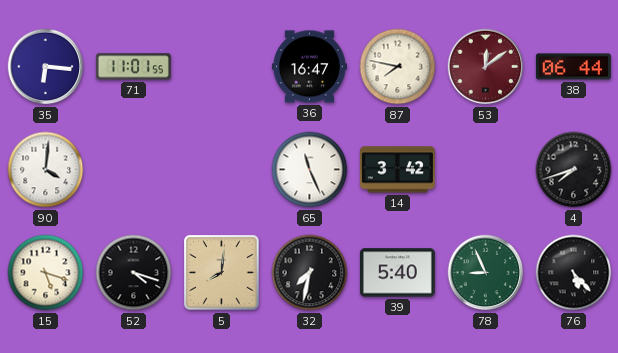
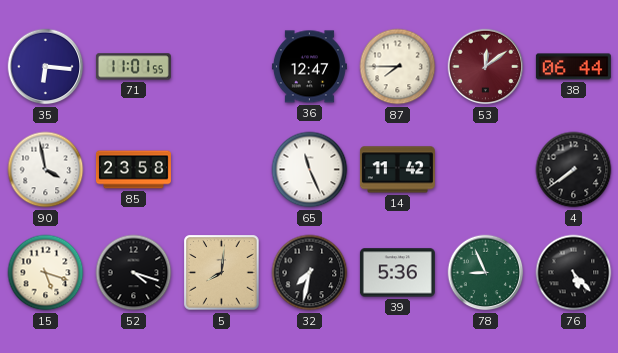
36: 16:47 -> 12:47 (309, 67)
87: 7:47 -> 7:45 (398, 67)
90: 4:01 -> 3:58 (46, 170)
85: none -> 23:58 (133, 170)
14: 3:42 -> 11:42 (397, 170)
4: 7:42 -> 7:39 (574, 170)
39: 5:40 -> 5:36 (397, 273)
